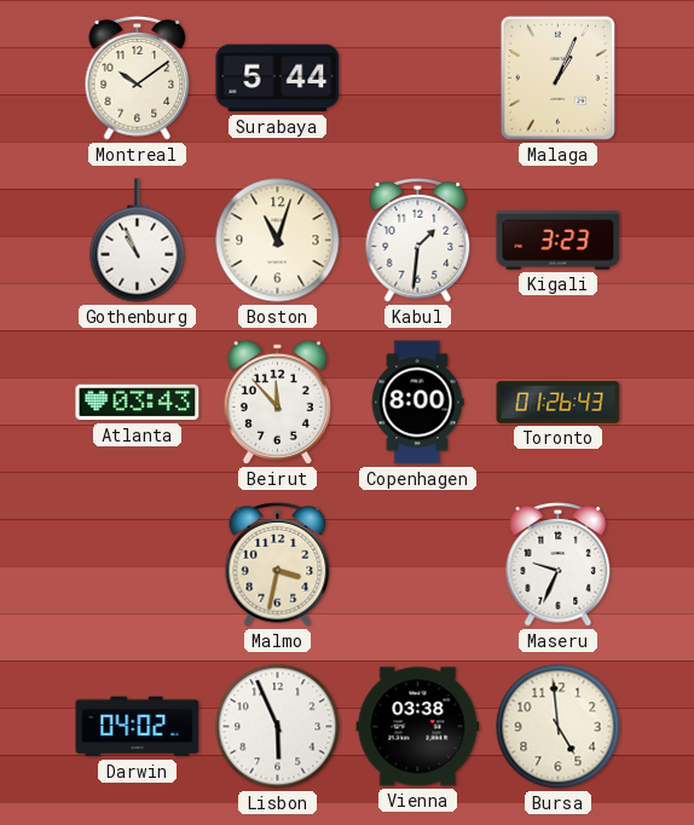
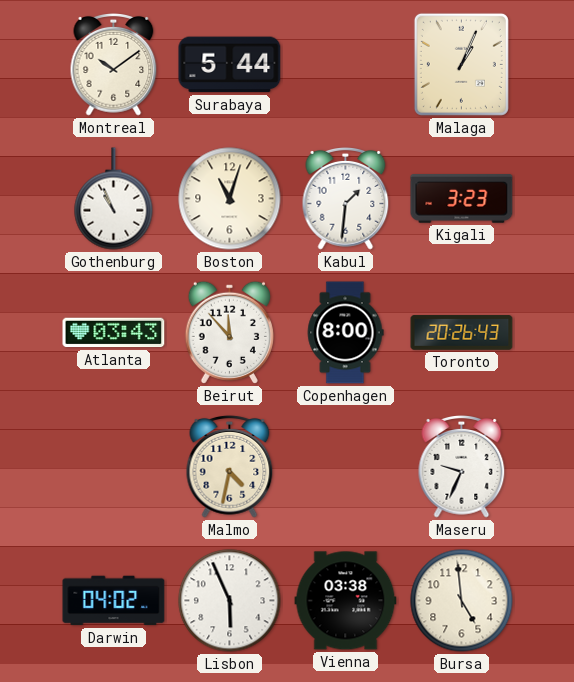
Toronto: 01:26 -> 20:26 (462, 333)
Malmo: 3:32 -> 4:32 (230, 467)
